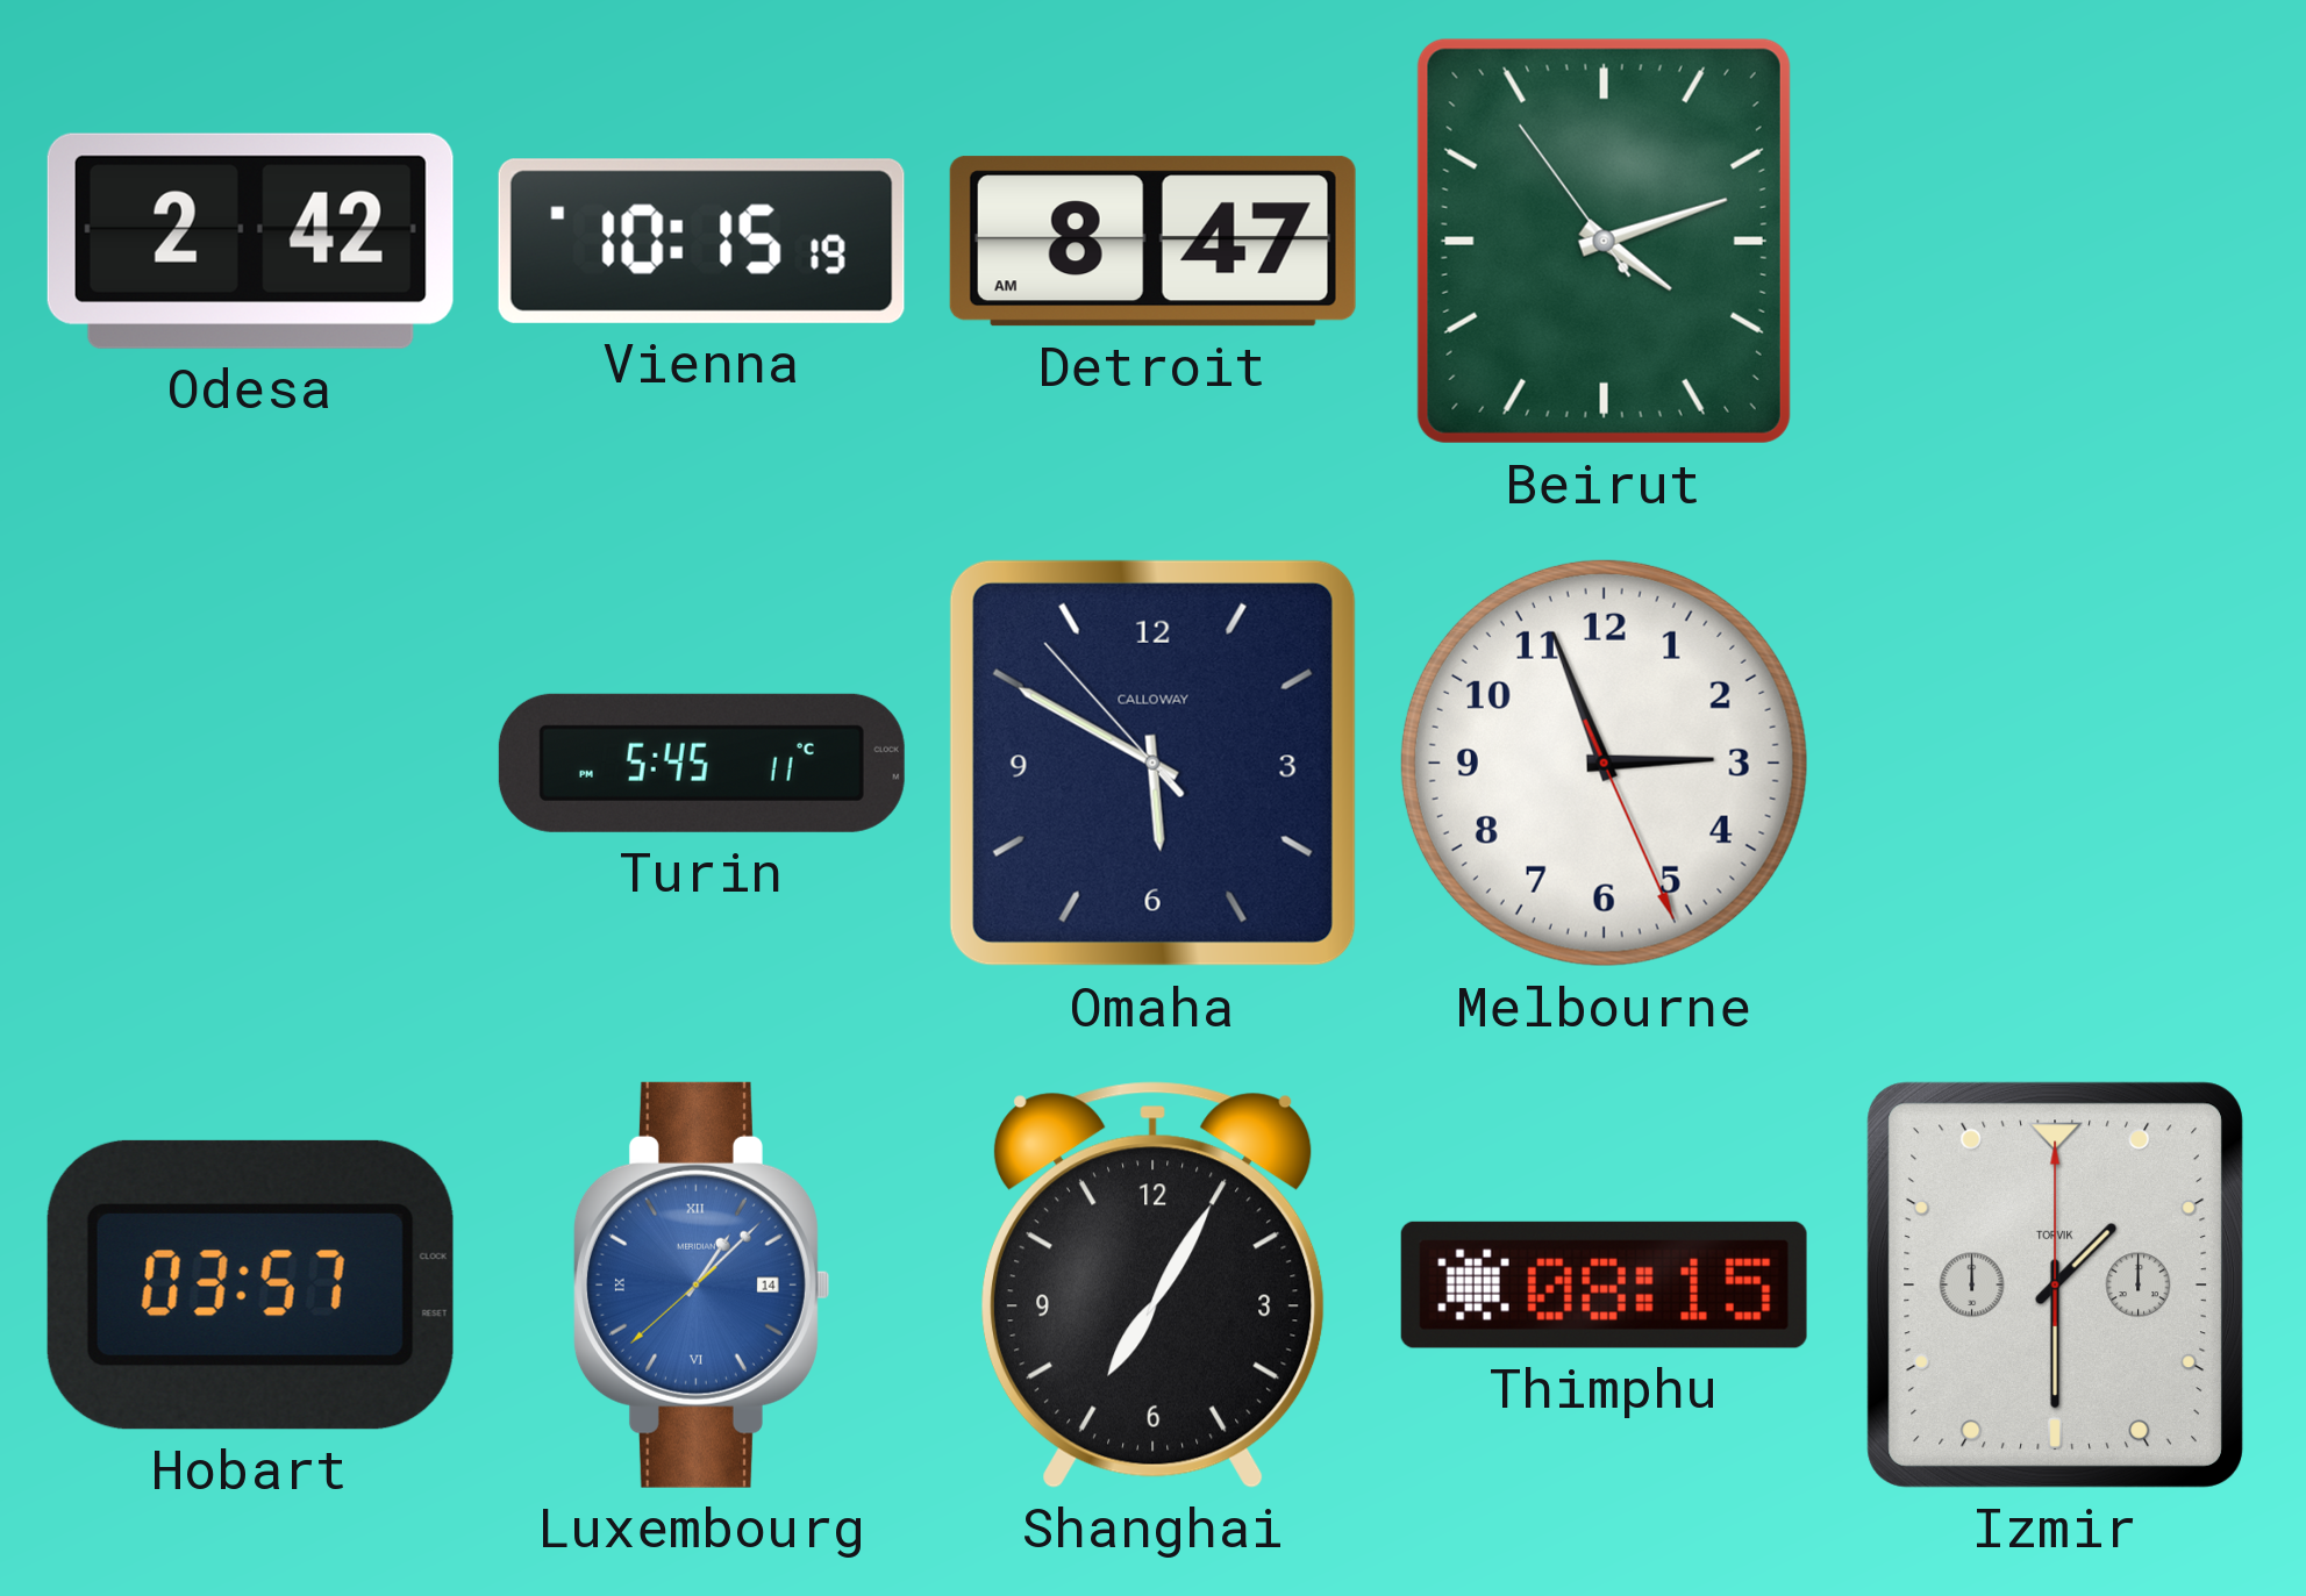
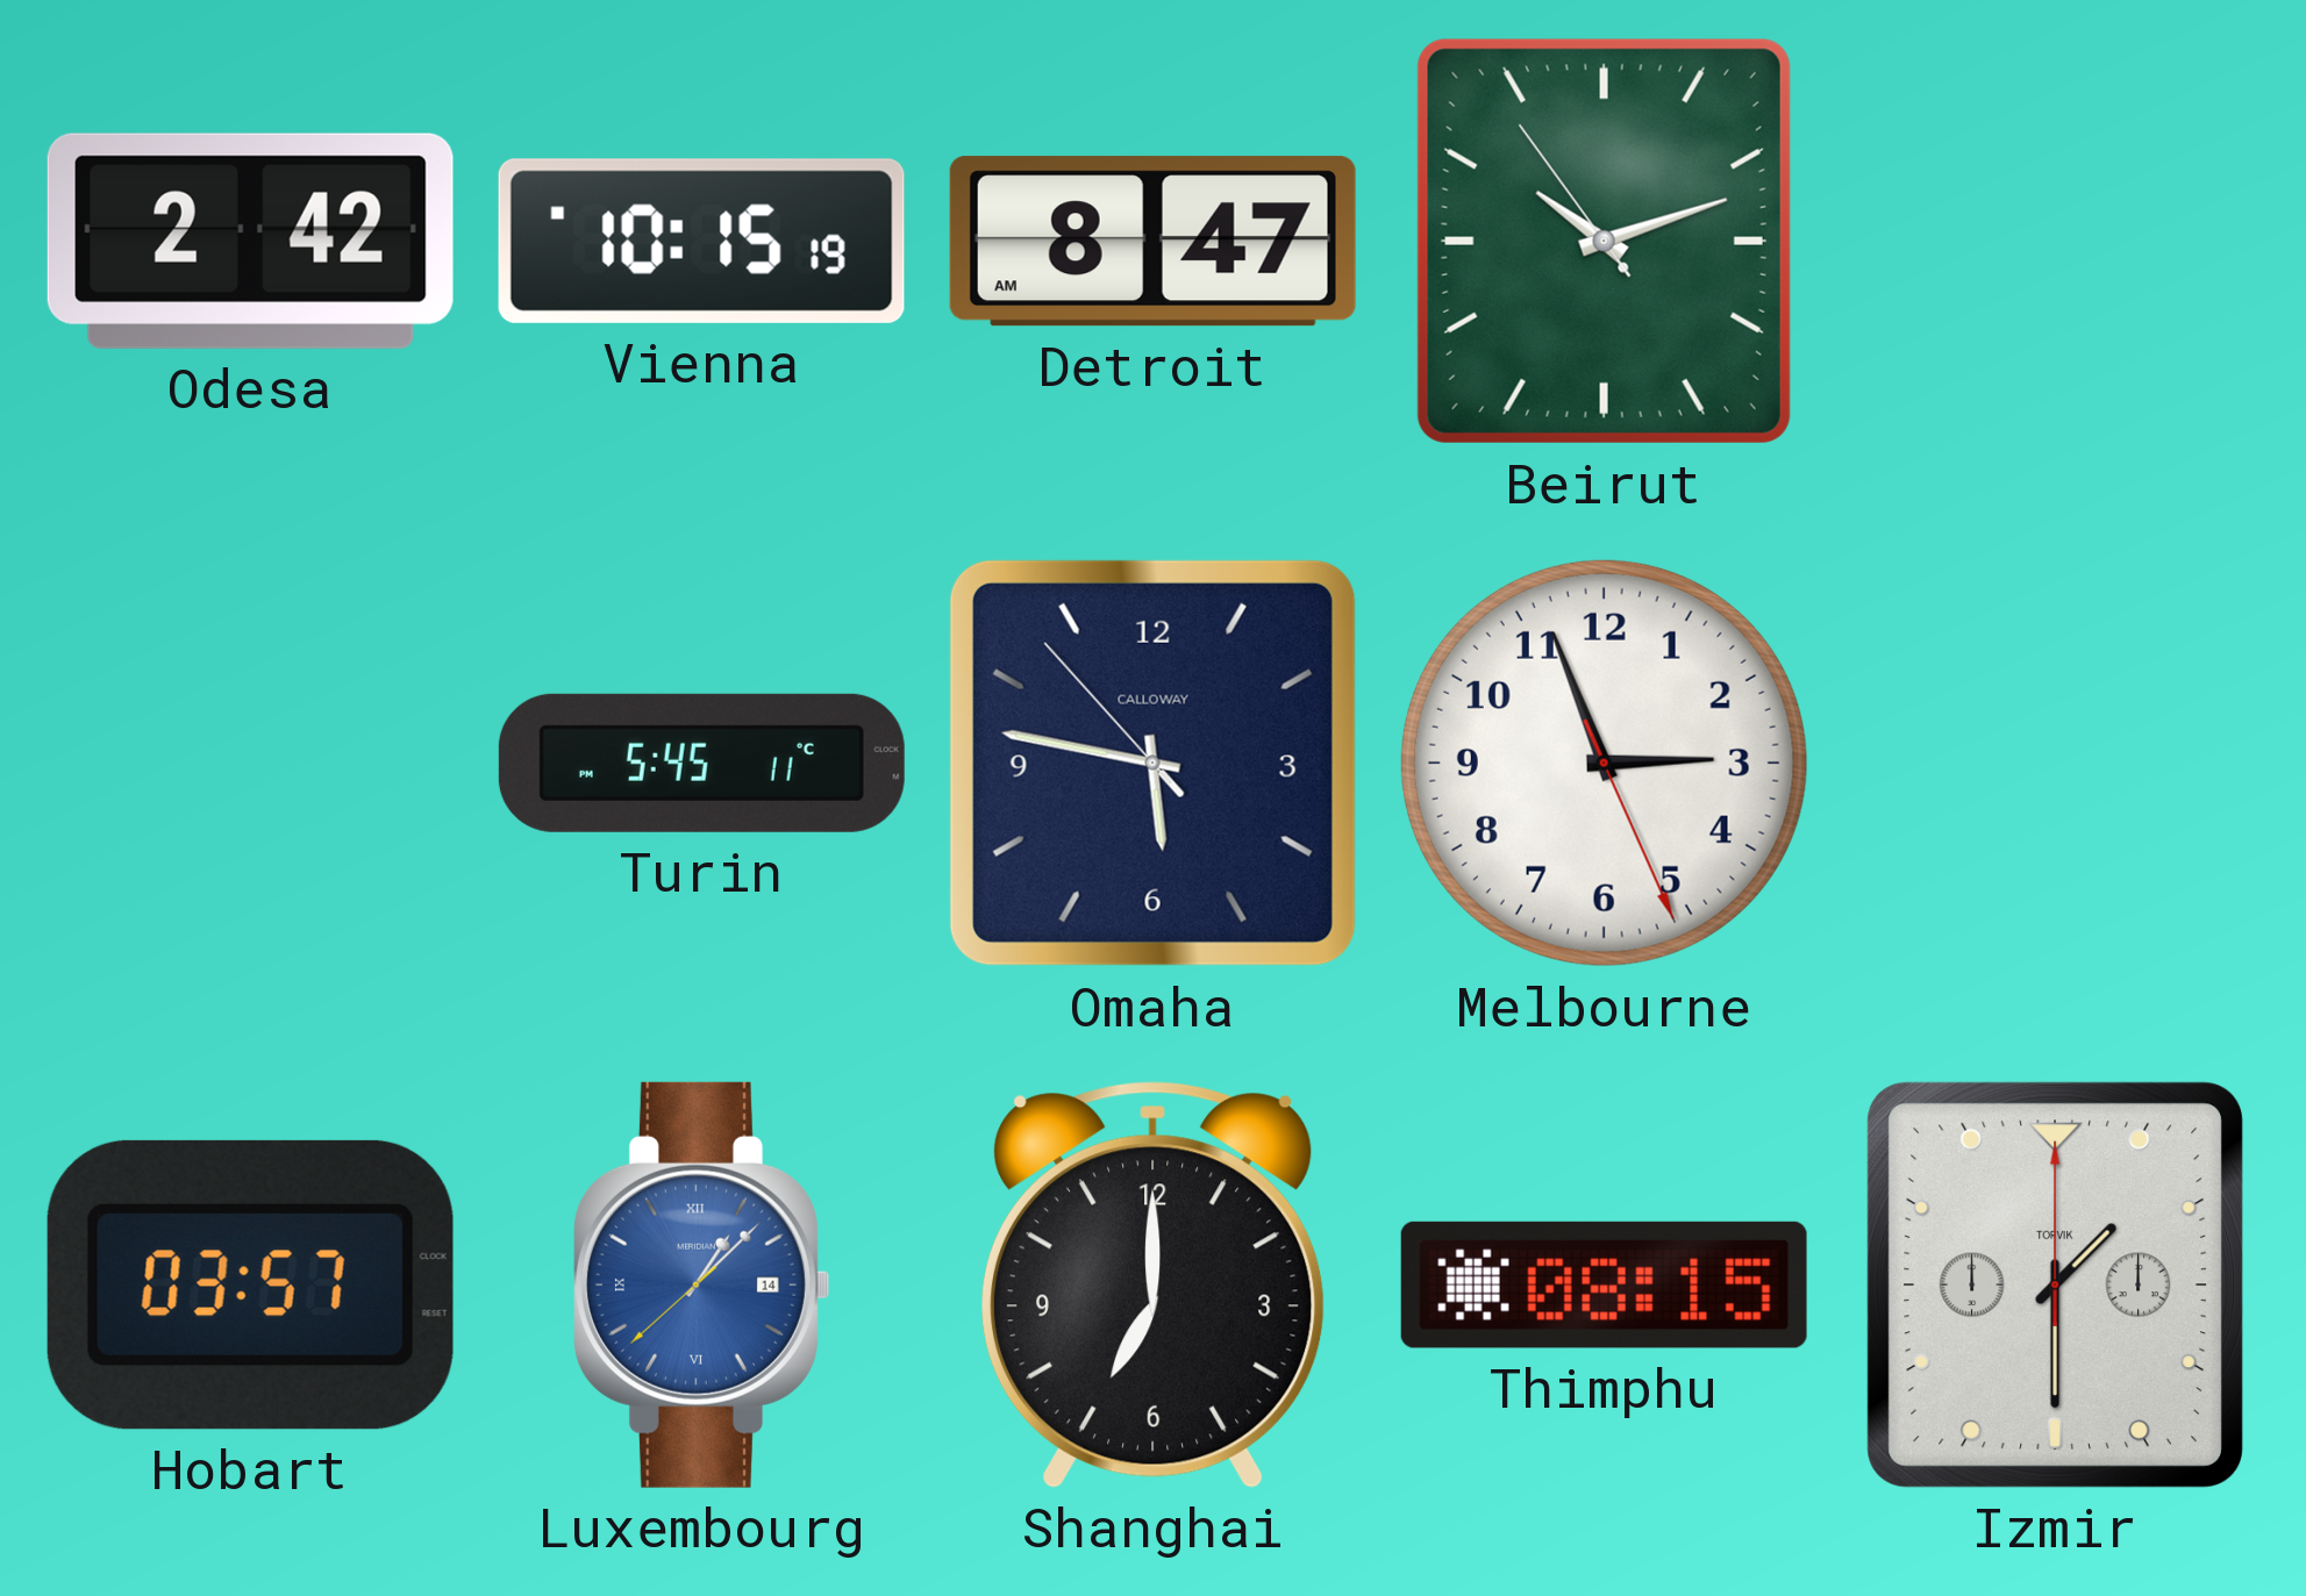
Beirut: 4:11 -> 10:11 (1604, 241)
Omaha: 5:49 -> 5:46 (1152, 763)
Shanghai: 7:05 -> 7:00 (1152, 1284)
